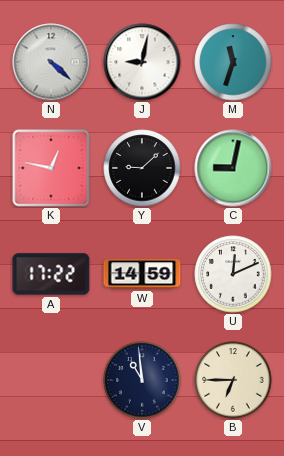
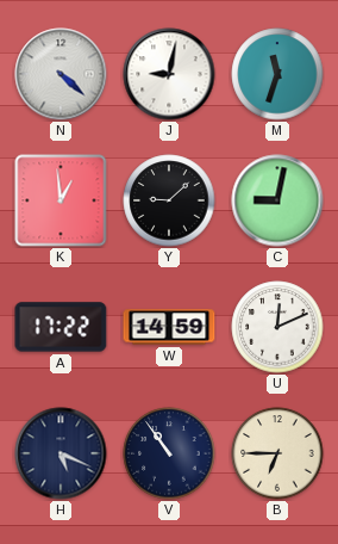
K: 12:47 -> 12:59 (61, 200)
H: none -> 5:19 (61, 453)
V: 10:59 -> 10:54 (169, 453)
